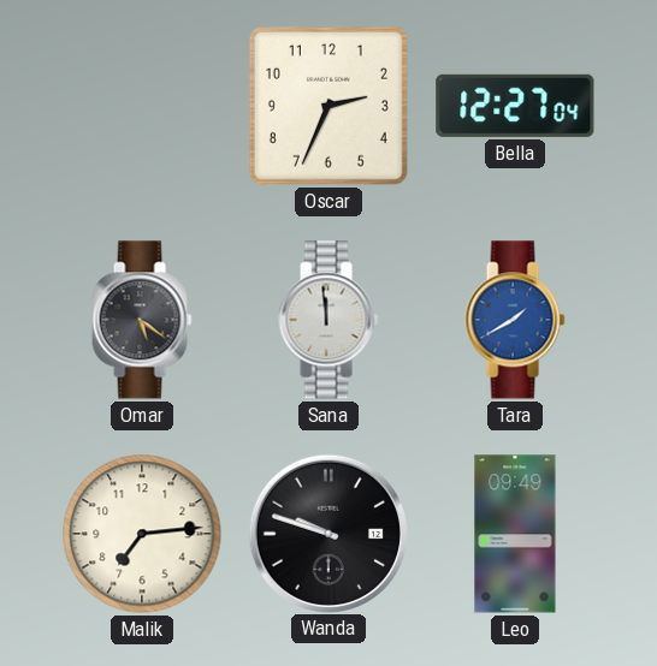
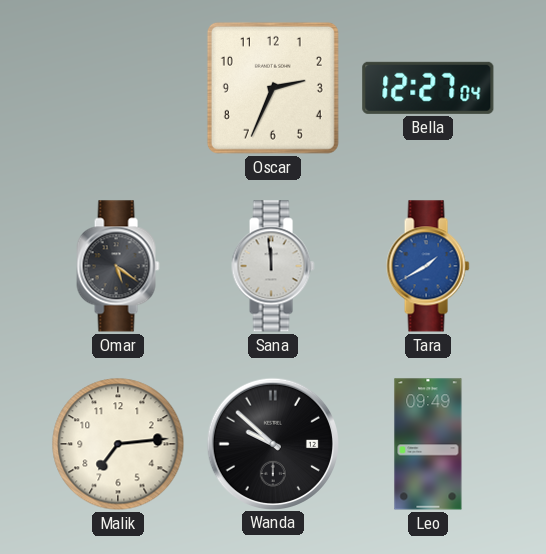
Wanda: 9:48 -> 9:52 (272, 443)
